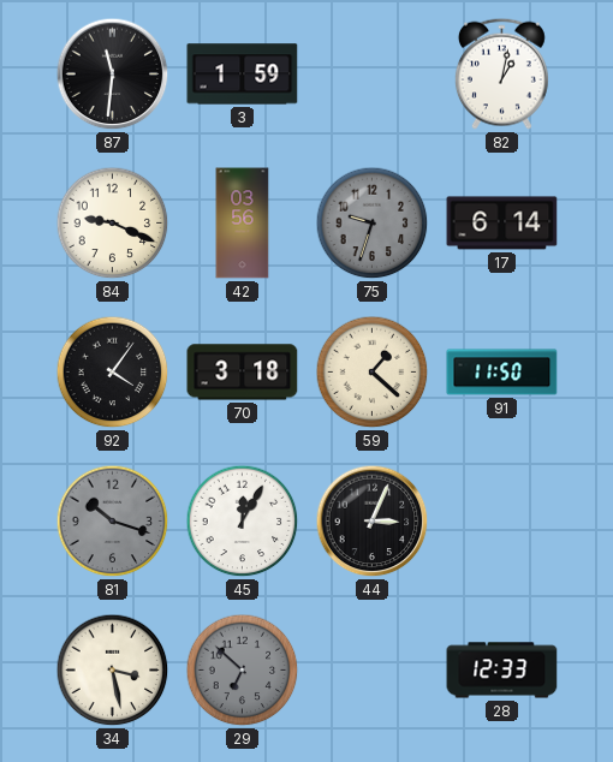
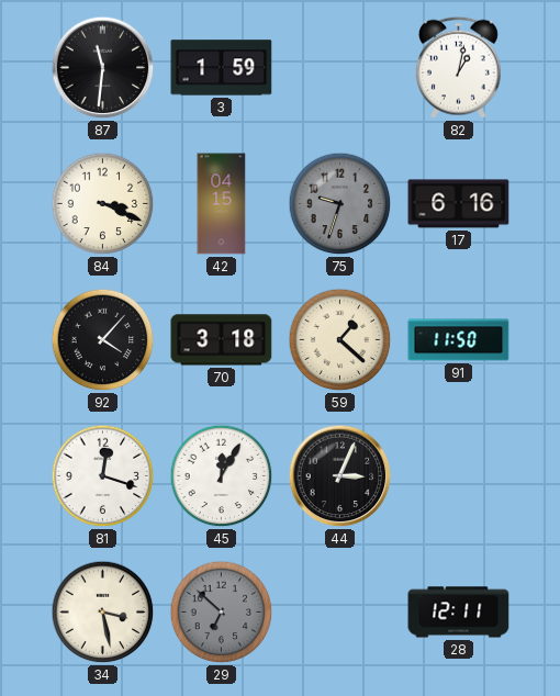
84: 9:19 -> 3:19 (103, 204)
42: 03:56 -> 04:15 (222, 204)
17: 6:14 -> 6:16 (459, 204)
92: 4:06 -> 4:07 (103, 340)
81: 10:18 -> 12:18 (103, 476)
81 dial: grey -> white (103, 476)
28: 12:33 -> 12:11 (459, 613)
